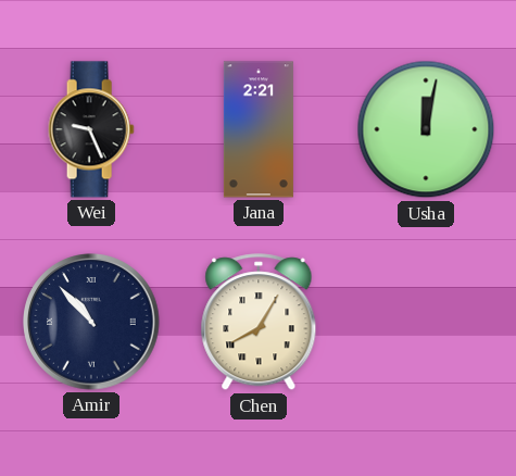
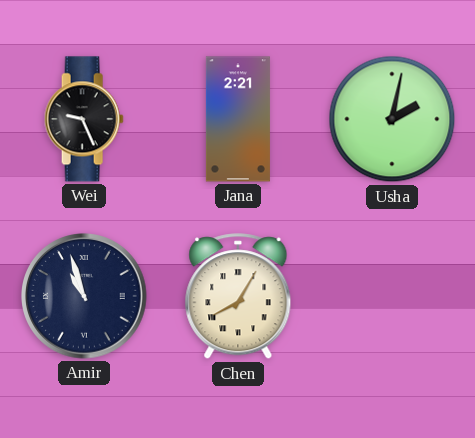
Usha: 12:02 -> 2:02 (392, 119)
Amir: 10:53 -> 10:57 (84, 296)
